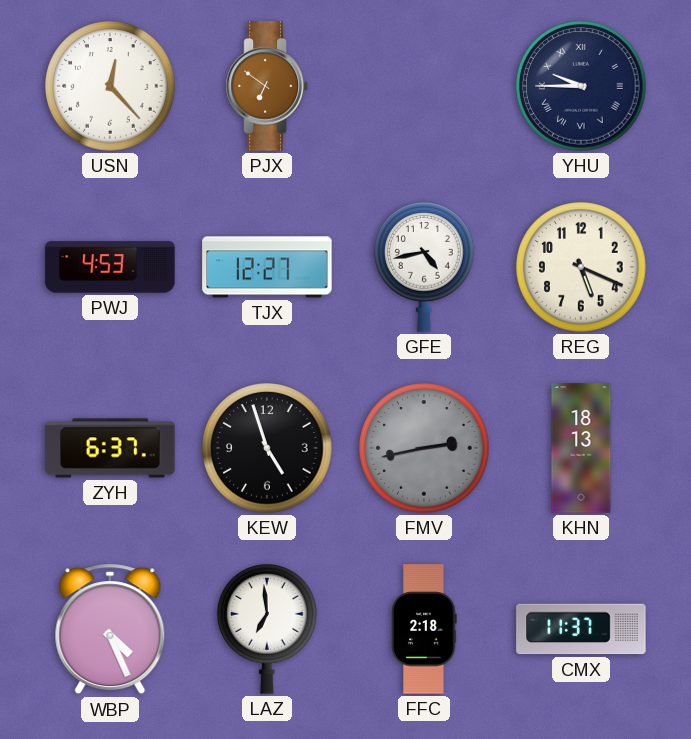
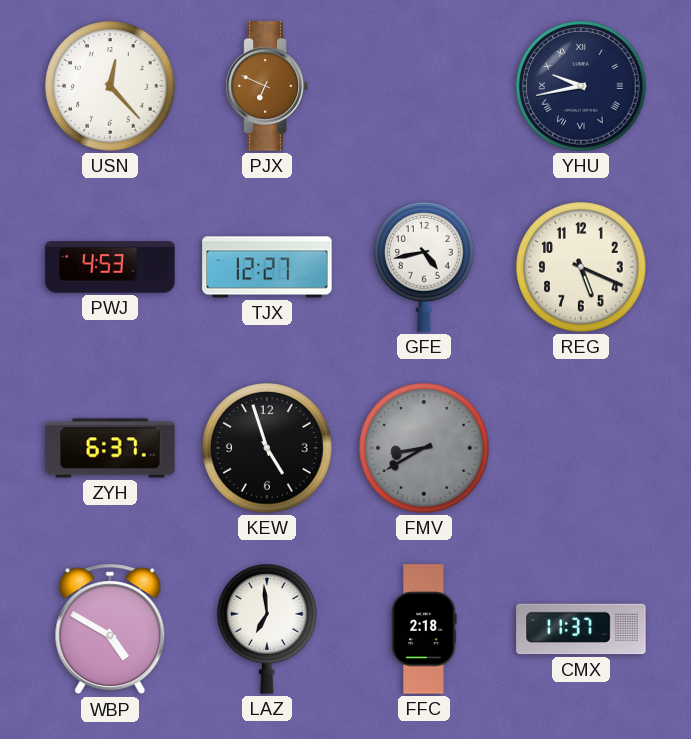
PJX: 6:51 -> 6:49 (267, 86)
YHU: 9:45 -> 9:43 (581, 86)
FMV: 2:43 -> 8:40 (424, 448)
KHN: 18:13 -> none (581, 448)
WBP: 4:26 -> 4:50 (110, 629)
